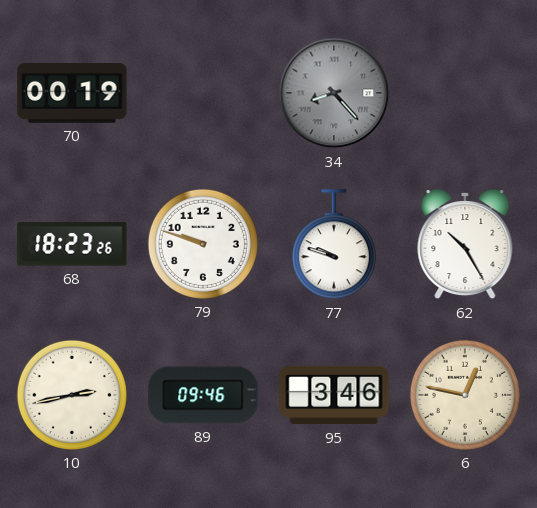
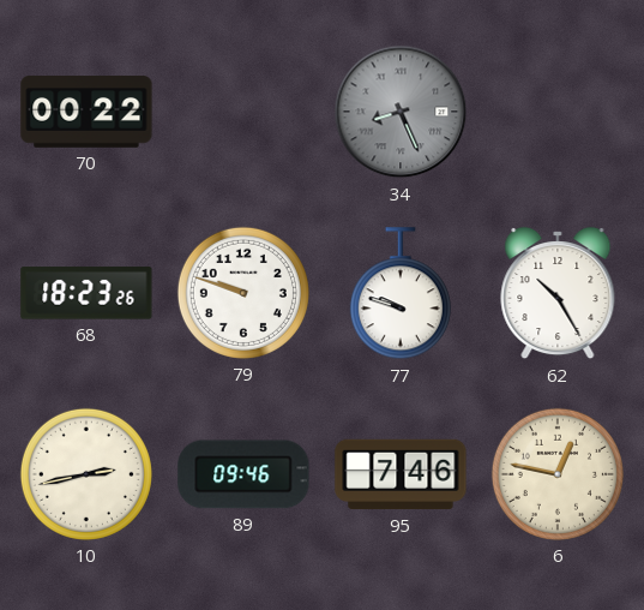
70: 00:19 -> 00:22 (86, 112)
34: 8:23 -> 8:26 (401, 112)
95: 3:46 -> 7:46 (401, 474)
